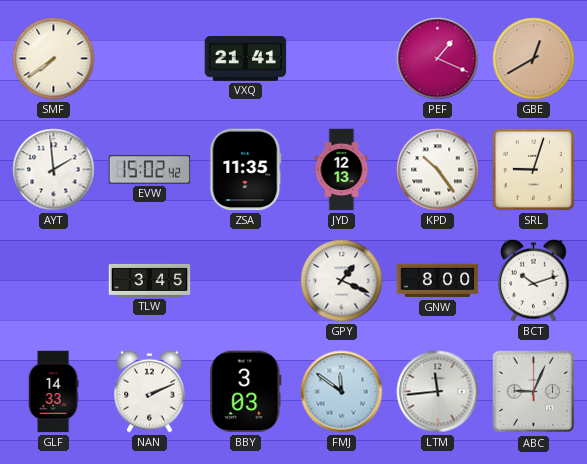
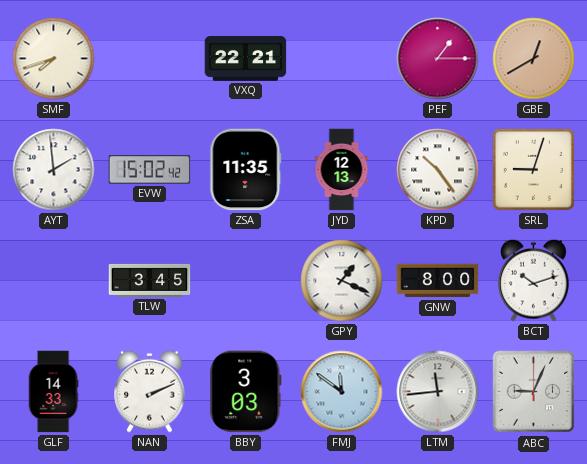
SMF: 7:39 -> 7:42 (54, 59)
VXQ: 21:41 -> 22:21 (246, 59)
PEF: 1:19 -> 1:15 (438, 59)
